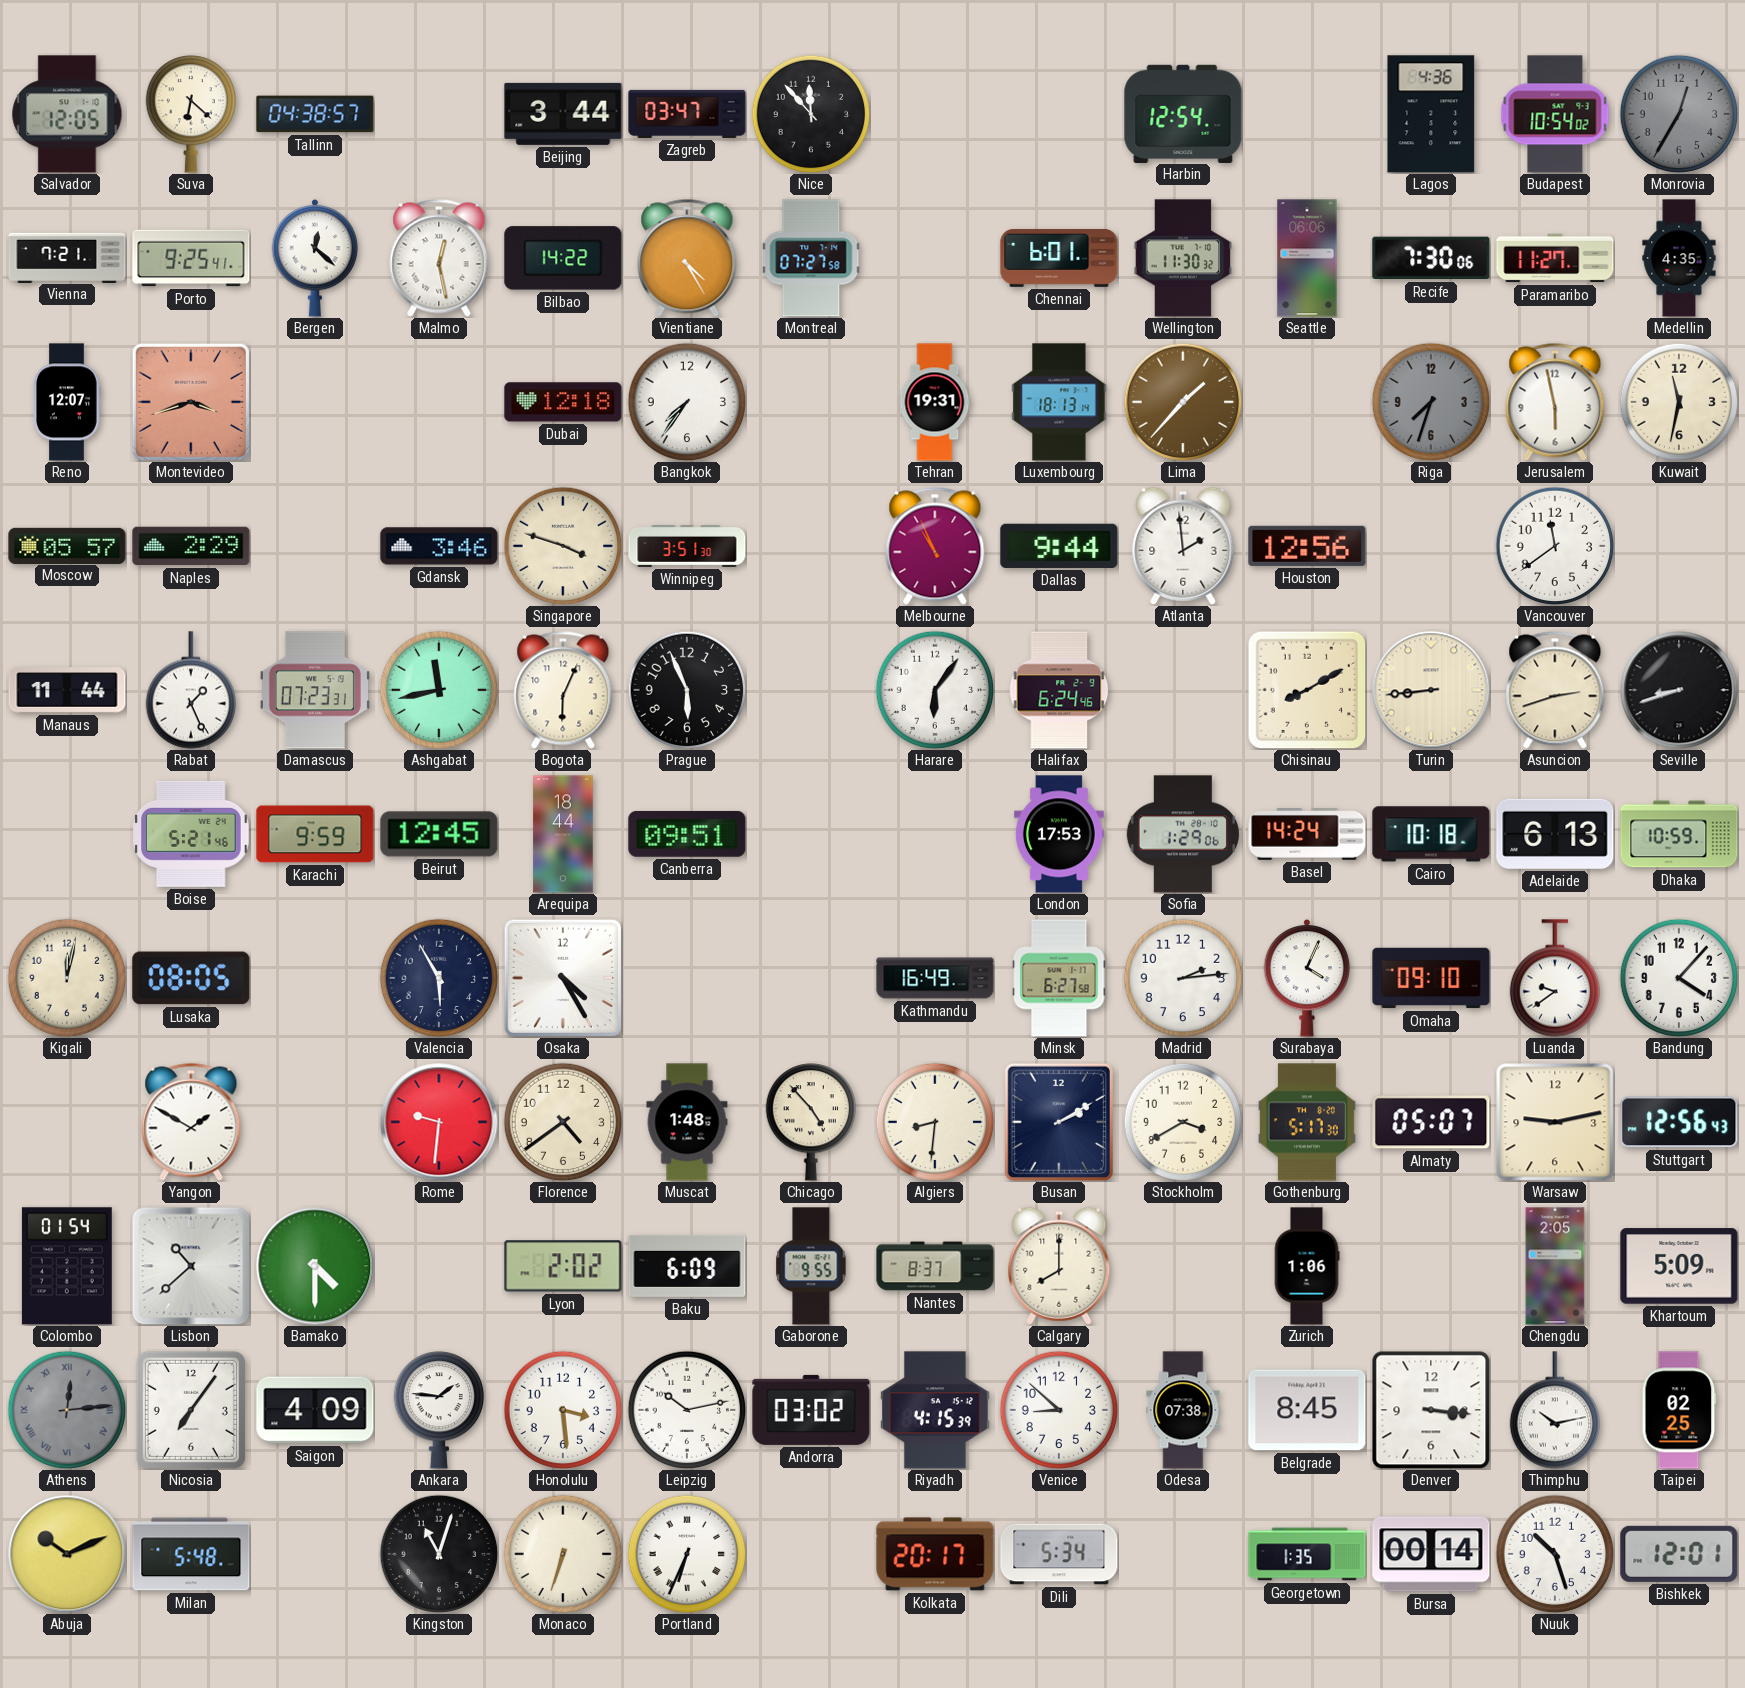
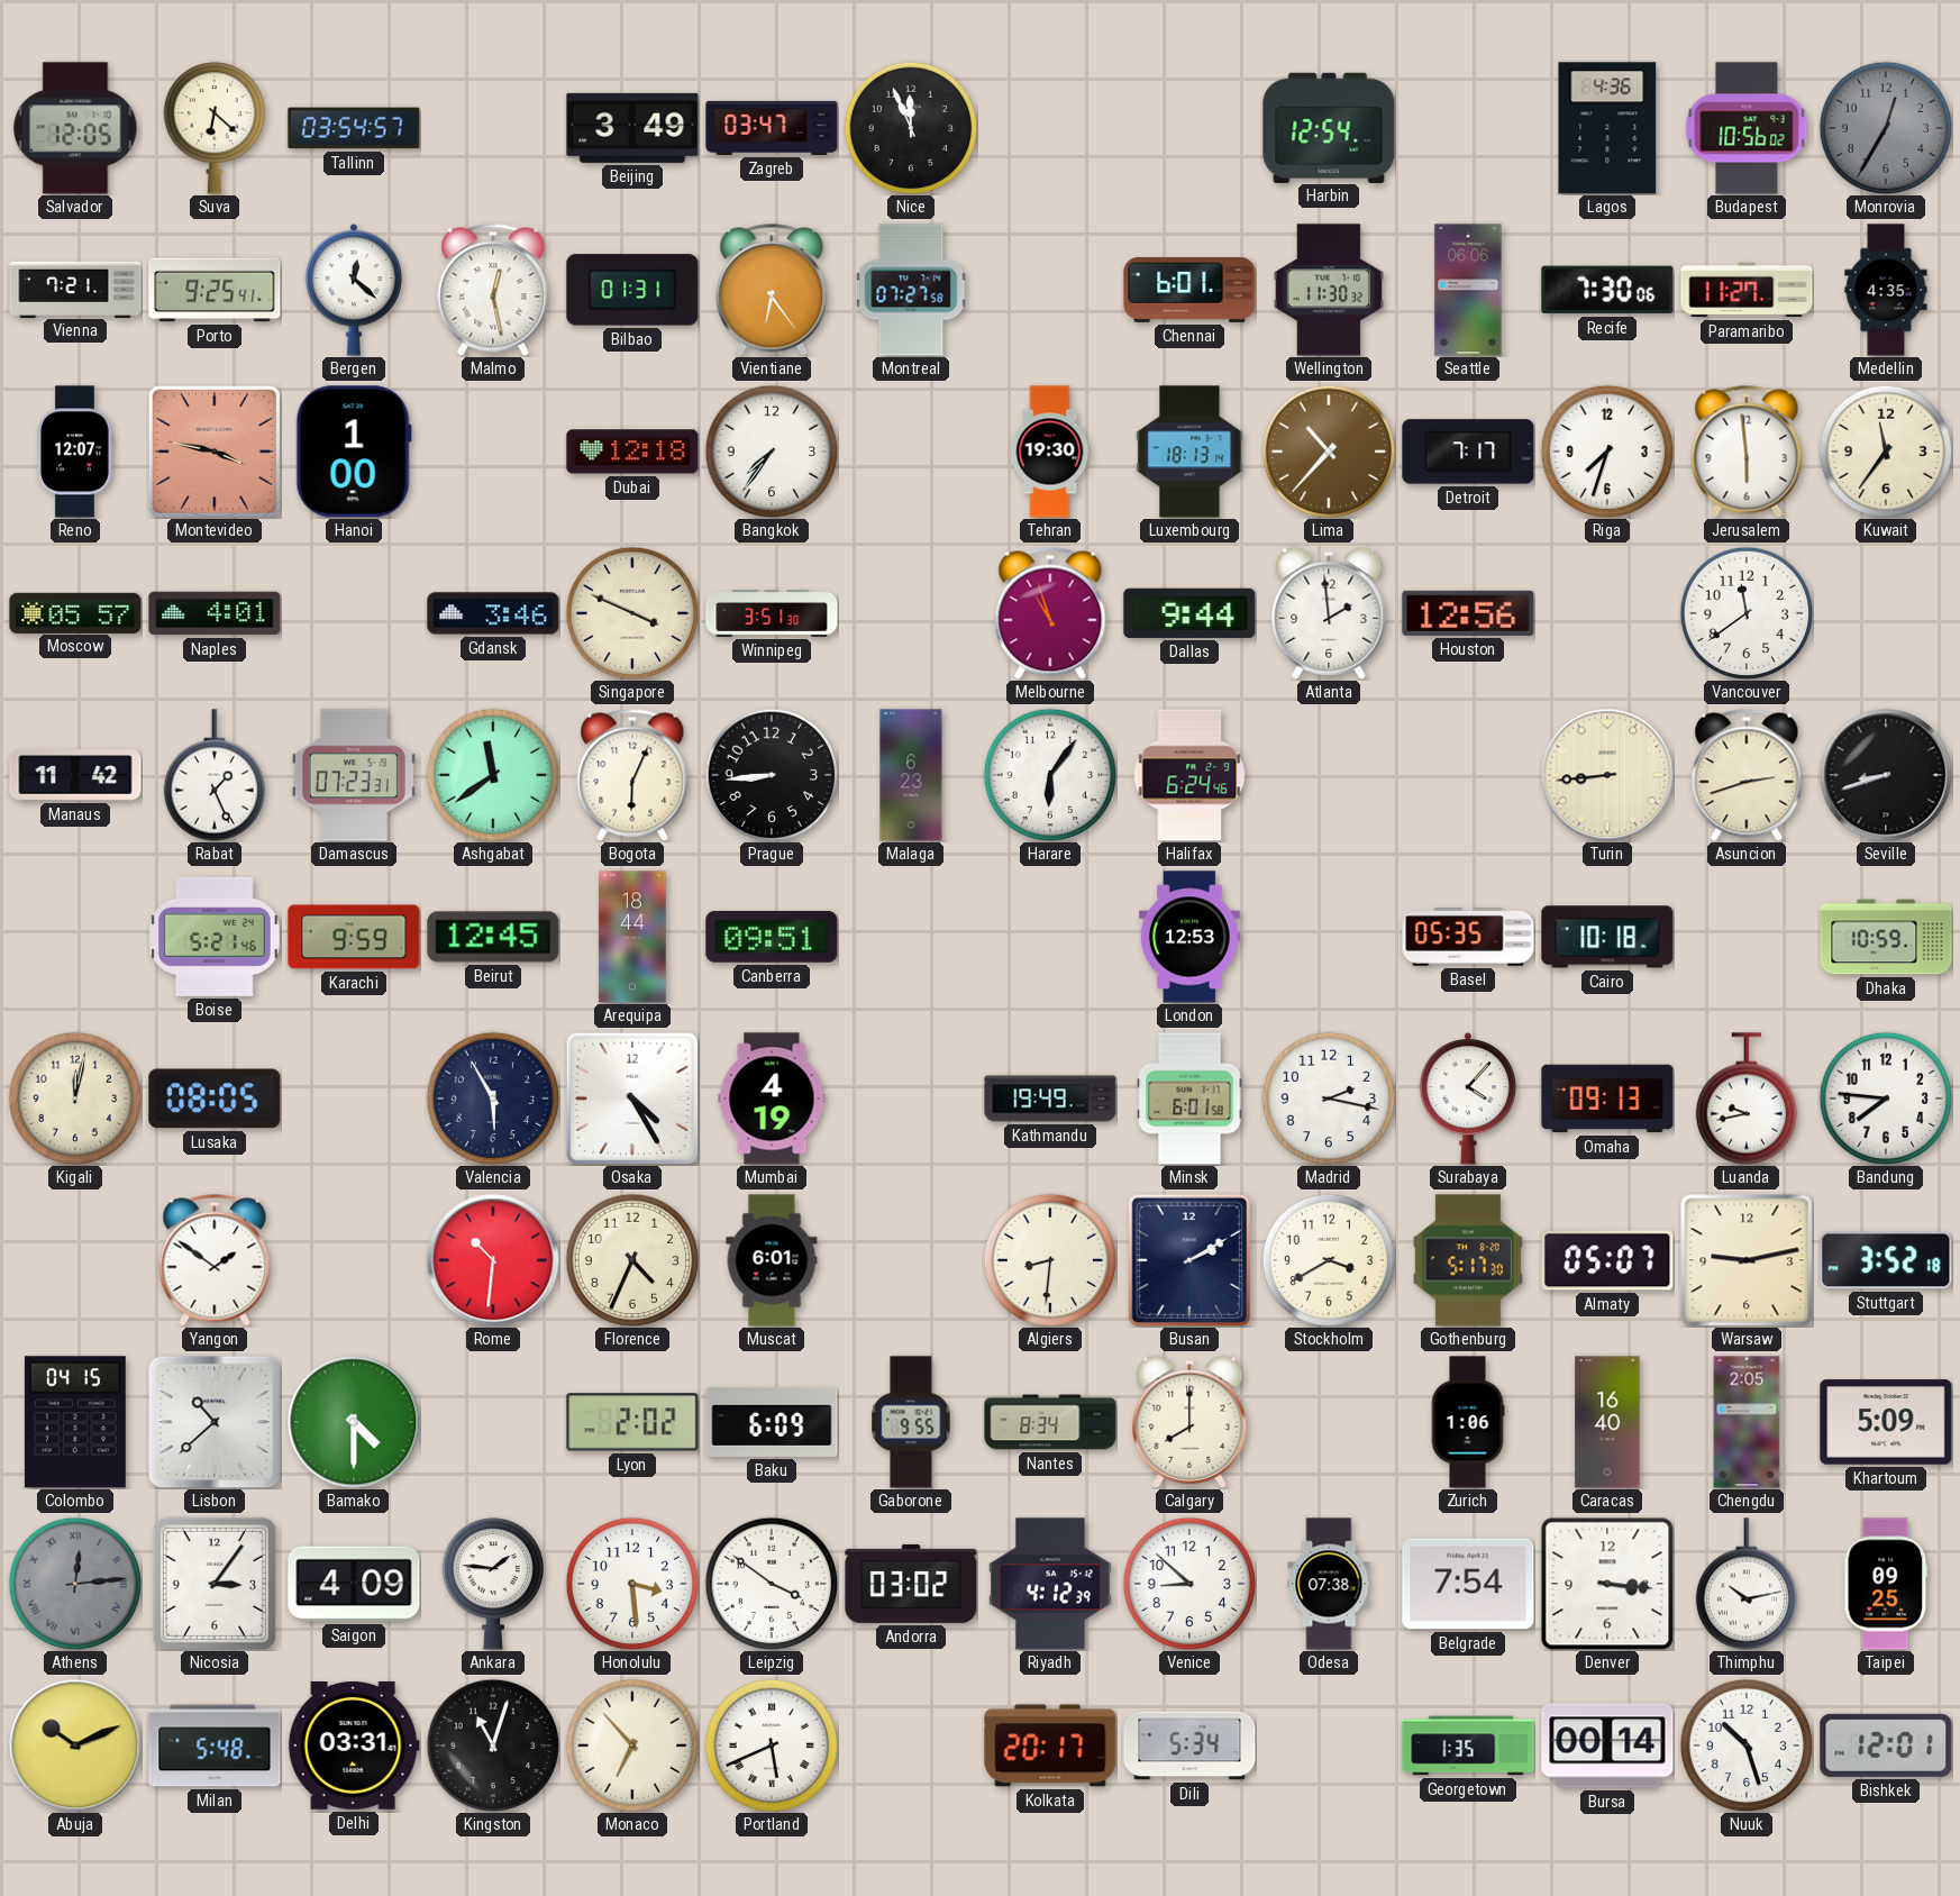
Tallinn: 04:38 -> 03:54 (354, 128)
Beijing: 3:44 -> 3:49 (632, 128)
Nice: 11:53 -> 11:56 (911, 128)
Budapest: 10:54 -> 10:56 (1747, 128)
Bilbao: 14:22 -> 01:31 (632, 290)
Vientiane: 4:25 -> 6:24 (772, 290)
Montevideo: 3:42 -> 3:47 (215, 452)
Hanoi: none -> 1:00 (354, 452)
Tehran: 19:31 -> 19:30 (1050, 452)
Lima: 1:37 -> 10:37 (1329, 452)
Detroit: none -> 7:17 (1468, 452)
Riga dial: grey -> white (1607, 452)
Jerusalem: 5:58 -> 5:59 (1747, 452)
Kuwait: 11:32 -> 11:36 (1886, 452)
Naples: 2:29 -> 4:01 (215, 613)
Singapore: 3:48 -> 3:49 (632, 613)
Melbourne: 10:56 -> 10:57 (1050, 613)
Manaus: 11:44 -> 11:42 (75, 775)
Ashgabat: 11:43 -> 11:39 (493, 775)
Prague: 5:56 -> 8:44 (772, 775)
Malaga: none -> 6:23 (911, 775)
Chisinau: 8:10 -> none (1307, 690)
London: 17:53 -> 12:53 (1189, 937)
Sofia: 1:29 -> none (1183, 834)
Basel: 14:24 -> 05:35 (1468, 938)
Adelaide: 6:13 -> none (1555, 834)
Mumbai: none -> 4:19 (772, 1099)
Kathmandu: 16:49 -> 19:49 (1050, 1099)
Minsk: 6:27 -> 6:01 (1189, 1099)
Madrid: 2:14 -> 2:17 (1329, 1099)
Surabaya: 4:04 -> 4:07 (1468, 1099)
Omaha: 09:10 -> 09:13 (1607, 1099)
Luanda: 9:39 -> 9:43 (1745, 1099)
Bandung: 4:07 -> 7:46 (1886, 1099)
Yangon: 1:50 -> 1:51 (215, 1260)
Rome: 9:31 -> 10:31 (493, 1260)
Florence: 4:39 -> 4:34 (632, 1260)
Muscat: 1:48 -> 6:01 (772, 1260)
Chicago: 4:53 -> none (810, 1122)
Stuttgart: 12:56 -> 3:52 (1886, 1260)
Colombo: 01:54 -> 04:15 (75, 1422)
Nantes: 8:37 -> 8:34 (1050, 1422)
Caracas: none -> 16:40 (1607, 1422)
Nicosia: 7:06 -> 3:06 (215, 1584)
Leipzig: 10:13 -> 3:51 (772, 1584)
Riyadh: 4:15 -> 4:12 (1051, 1584)
Belgrade: 8:45 -> 7:54 (1468, 1584)
Taipei: 02:25 -> 09:25 (1886, 1584)
Delhi: none -> 03:31 (354, 1745)
Monaco: 6:33 -> 6:53 (632, 1745)
Portland: 6:34 -> 5:41 (772, 1745)
